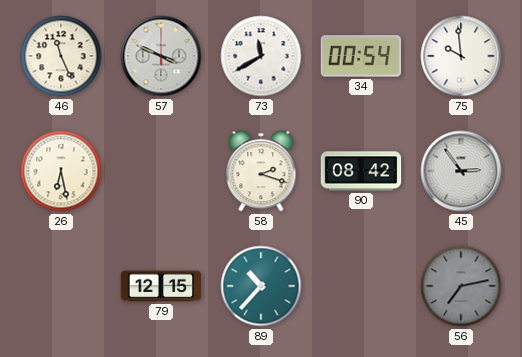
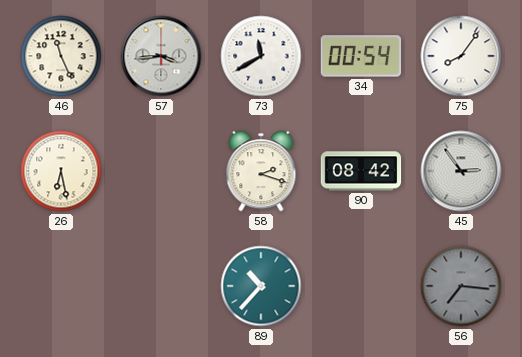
57: 3:49 -> 3:44 (161, 56)
75: 9:59 -> 8:06 (461, 56)
79: 12:15 -> none (161, 286)
56: 7:13 -> 7:16 (461, 286)
